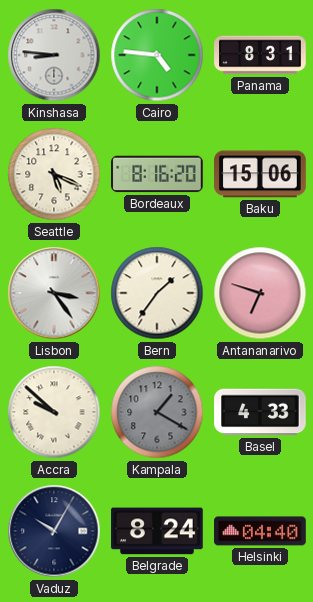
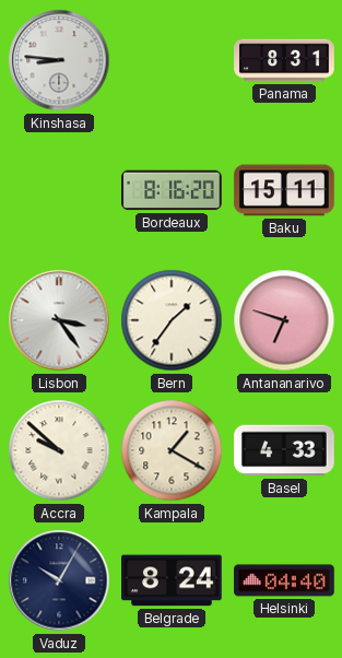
Cairo: 4:46 -> none (157, 55)
Seattle: 5:19 -> none (54, 174)
Baku: 15:06 -> 15:11 (284, 190)
Kampala dial: grey -> cream (172, 450)
